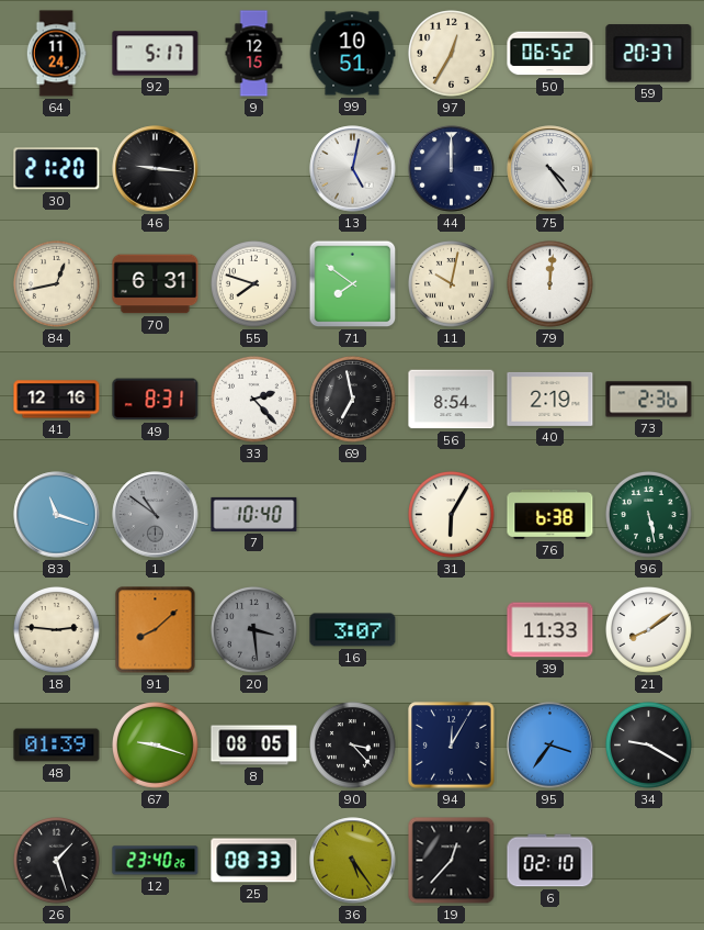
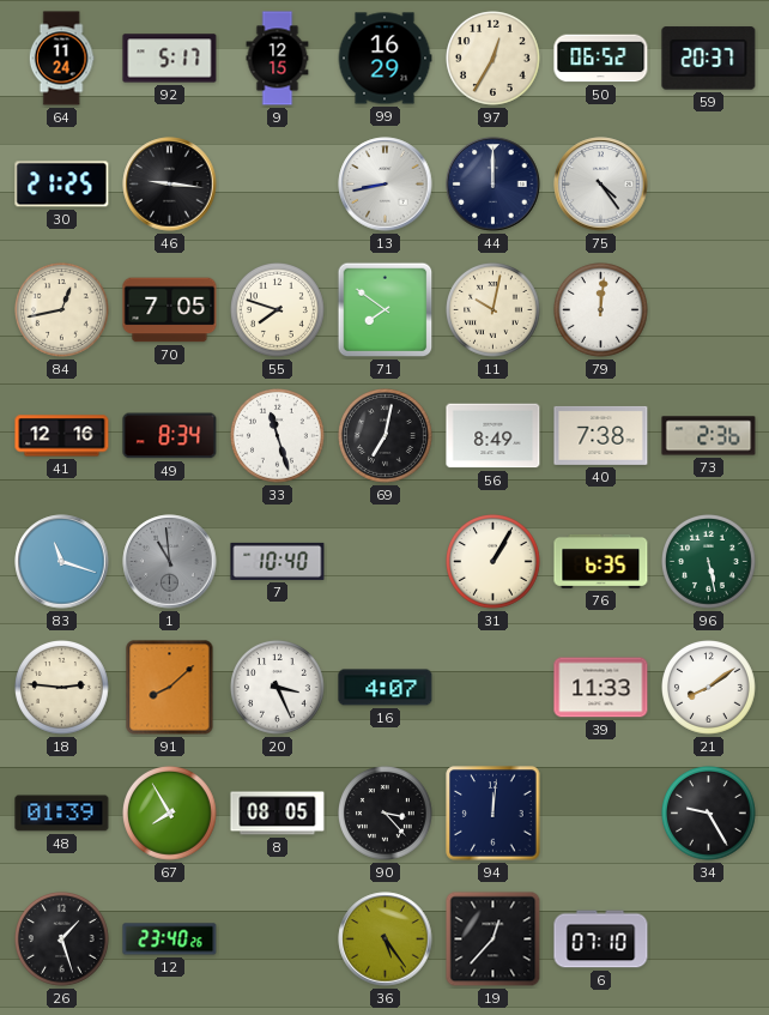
99: 10:51 -> 16:29 (384, 59)
30: 21:20 -> 21:25 (62, 185)
13: 5:02 -> 8:43 (386, 185)
70: 6:31 -> 7:05 (170, 310)
49: 8:31 -> 8:34 (170, 436)
33: 2:23 -> 11:27 (278, 436)
69: 6:58 -> 7:02 (386, 436)
56: 8:54 -> 8:49 (494, 436)
40: 2:19 -> 7:38 (601, 435)
1: 10:51 -> 10:59 (170, 562)
31: 6:05 -> 1:05 (494, 562)
76: 6:38 -> 6:35 (601, 561)
20: 3:29 -> 3:26 (278, 688)
20 dial: grey -> white (278, 688)
16: 3:07 -> 4:07 (386, 688)
67: 9:18 -> 7:55 (170, 814)
94: 12:05 -> 12:01 (494, 814)
95: 3:36 -> none (550, 746)
34: 9:20 -> 9:25 (709, 814)
25: 08:33 -> none (254, 861)
6: 02:10 -> 07:10 (601, 940)
